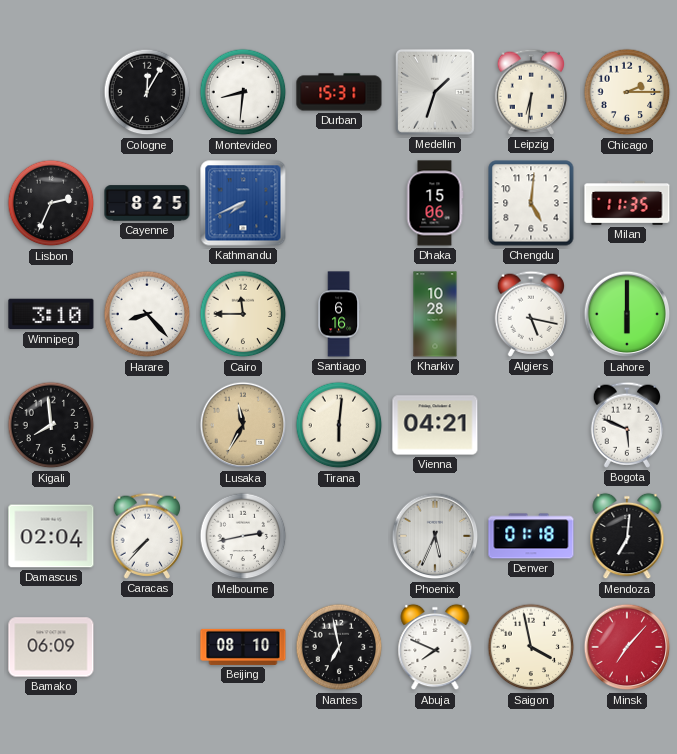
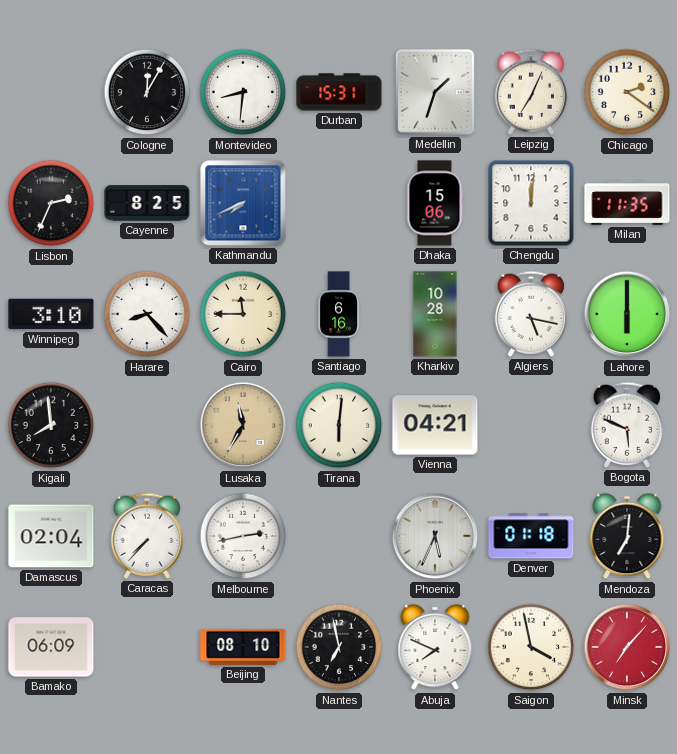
Leipzig: 6:31 -> 7:04 (531, 92)
Chicago: 2:15 -> 2:21 (627, 92)
Chengdu: 5:01 -> 12:01 (531, 203)
